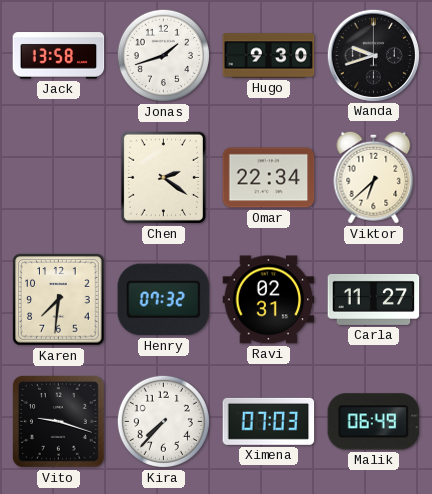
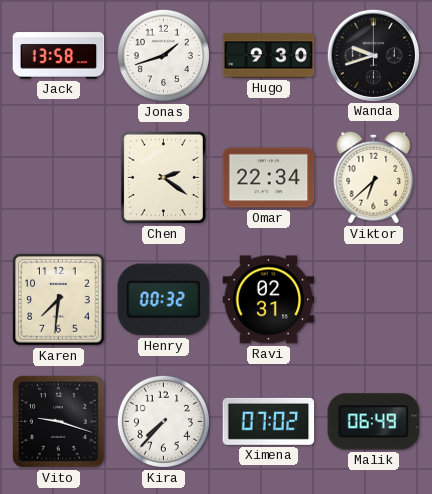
Henry: 07:32 -> 00:32 (164, 300)
Carla: 11:27 -> none (374, 299)
Ximena: 07:03 -> 07:02 (269, 421)
